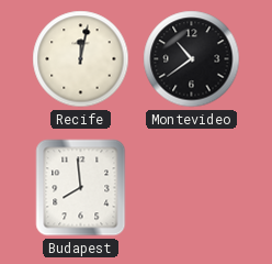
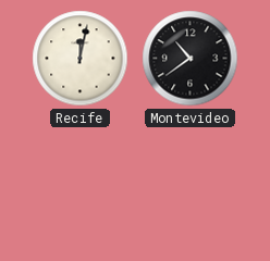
Budapest: 7:59 -> none (81, 188)
